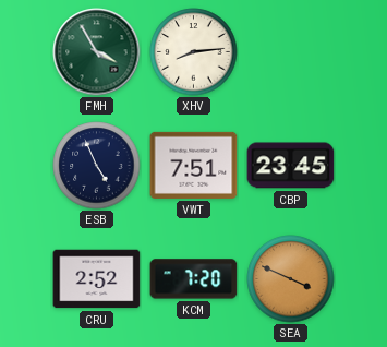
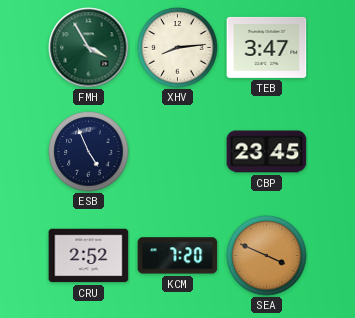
TEB: none -> 3:47 (267, 47)
VWT: 7:51 -> none (194, 165)
